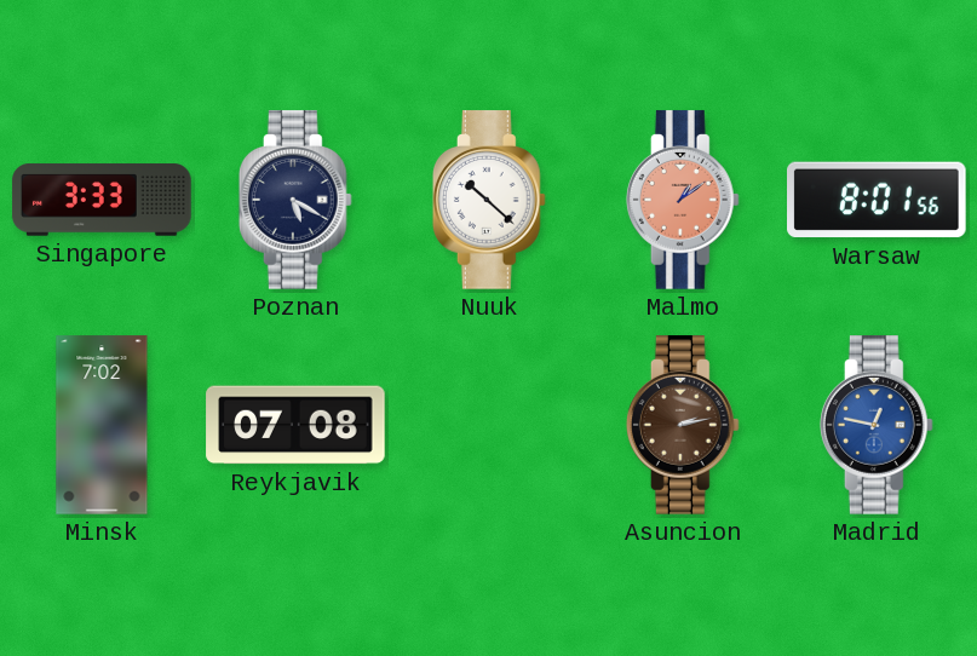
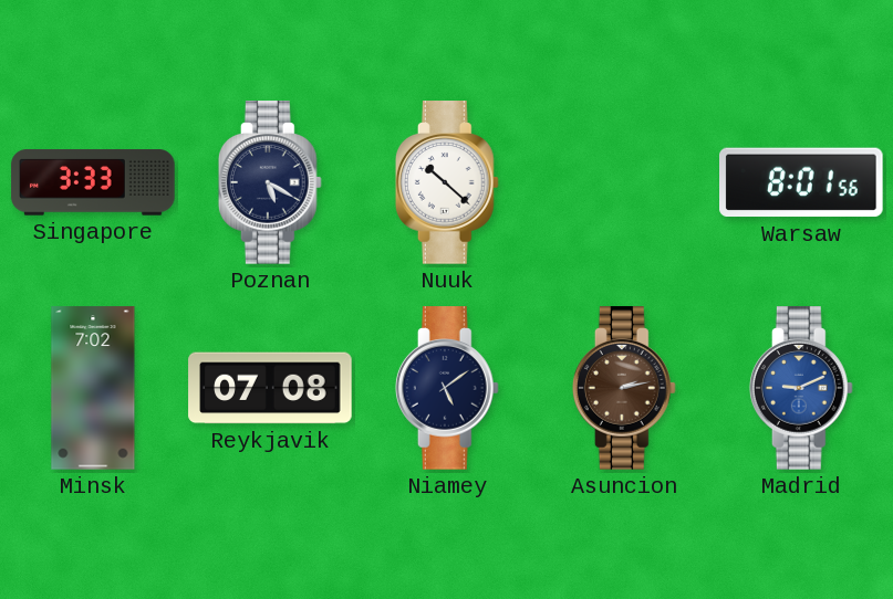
Malmo: 1:09 -> none (683, 200)
Niamey: none -> 5:09 (447, 388)
Madrid: 12:47 -> 9:11 (801, 388)
